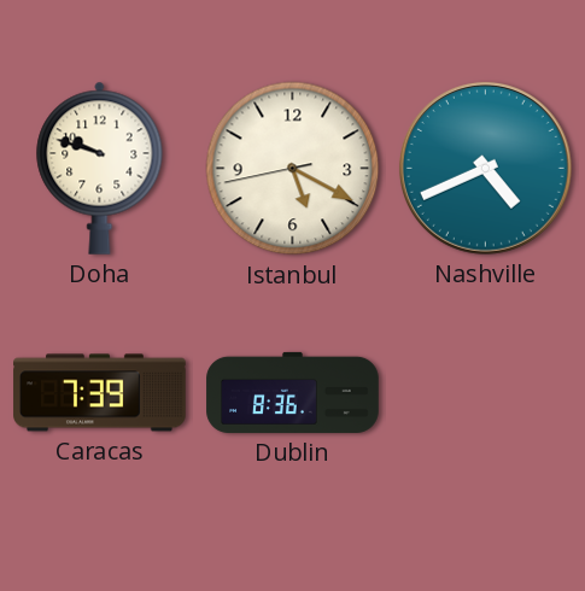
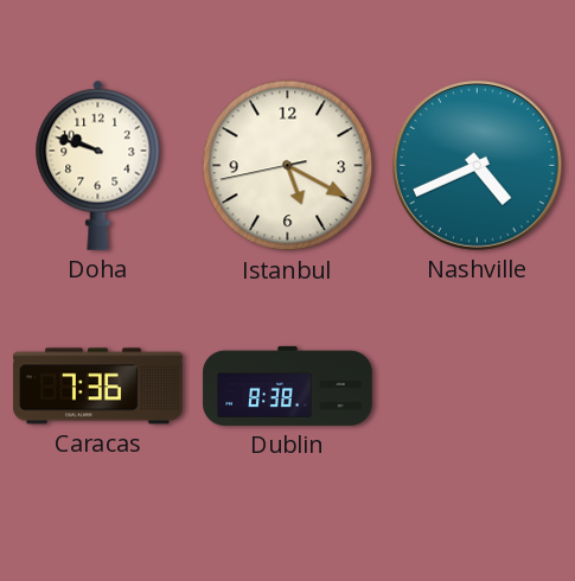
Caracas: 7:39 -> 7:36 (98, 387)
Dublin: 8:36 -> 8:38 (288, 385)
